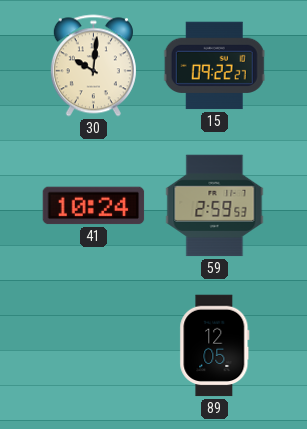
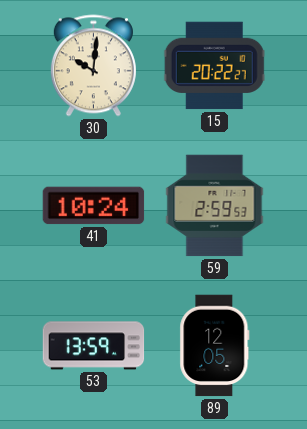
15: 09:22 -> 20:22 (214, 66)
53: none -> 13:59 (94, 346)
